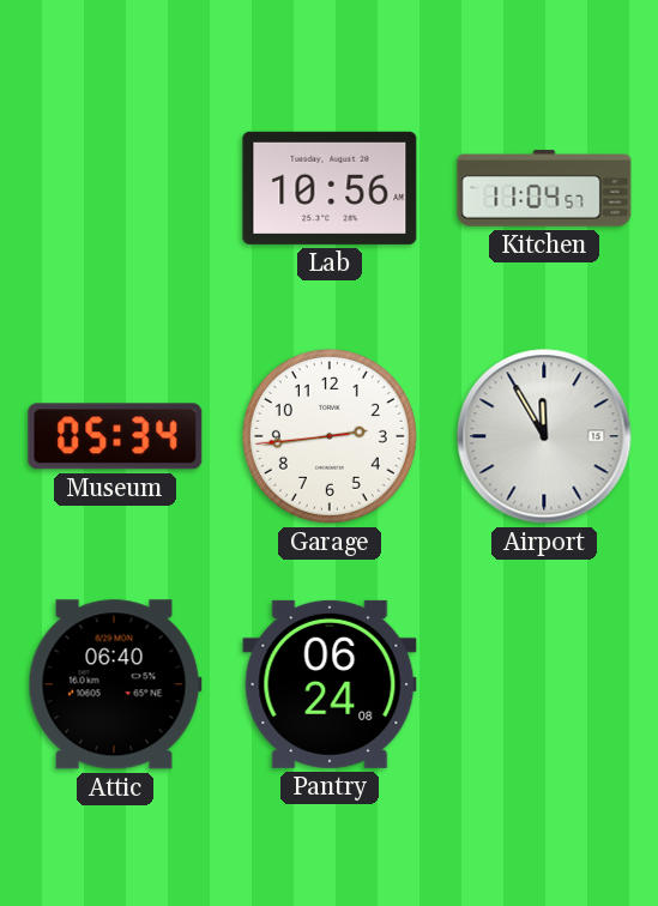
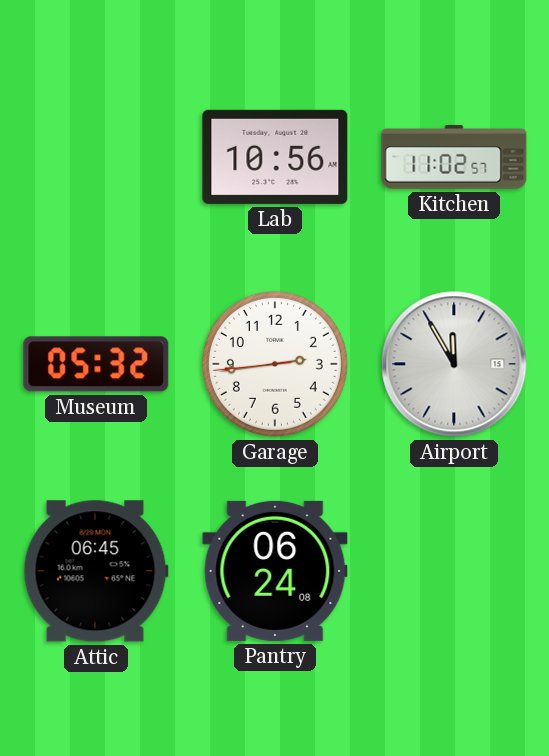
Kitchen: 11:04 -> 11:02 (454, 157)
Museum: 05:34 -> 05:32 (96, 364)
Attic: 06:40 -> 06:45 (96, 571)
